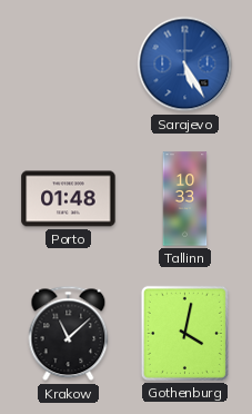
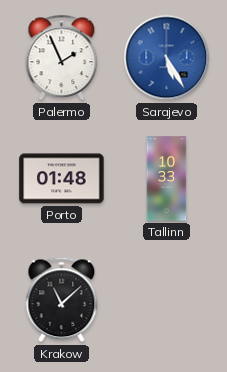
Palermo: none -> 1:56 (62, 58)
Gothenburg: 4:02 -> none (184, 333)
